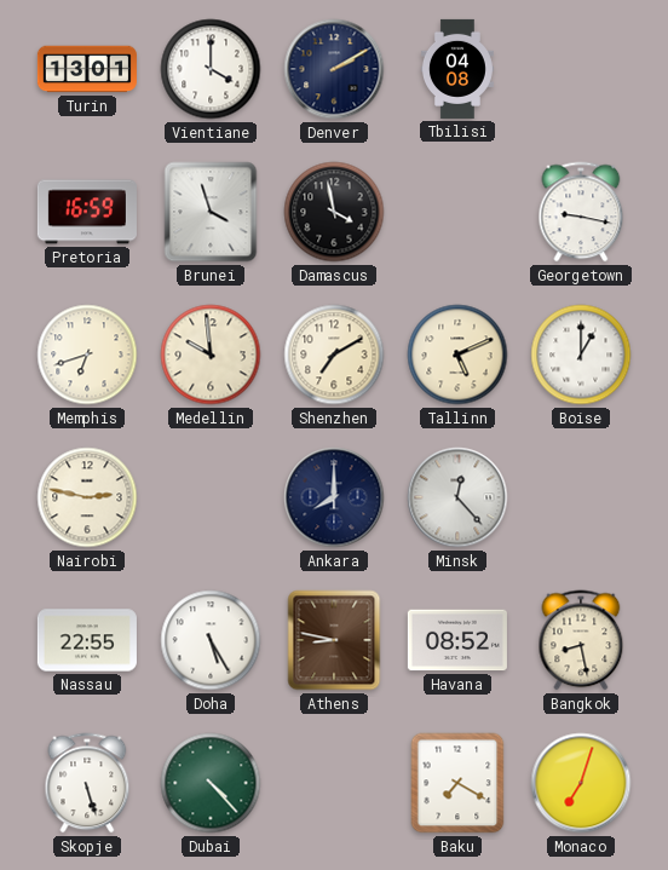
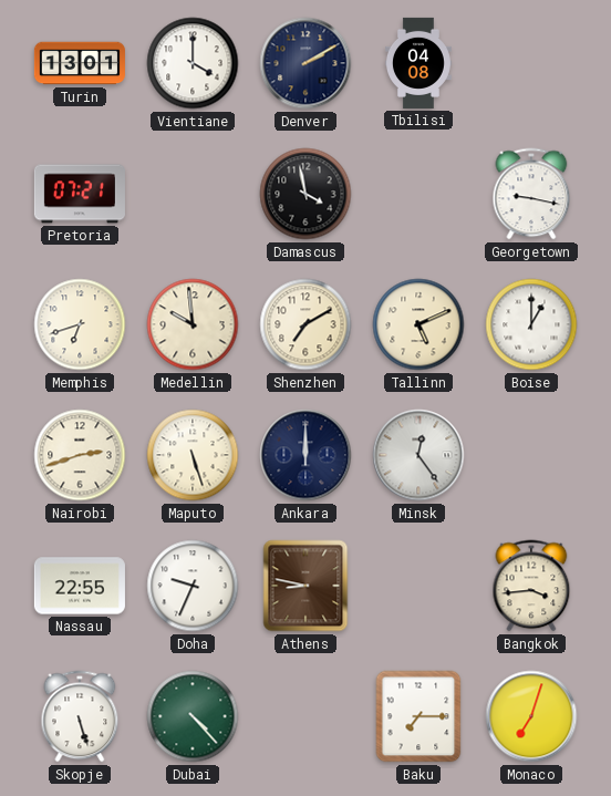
Pretoria: 16:59 -> 07:21 (80, 194)
Brunei: 3:57 -> none (211, 212)
Nairobi: 2:47 -> 2:42 (80, 455)
Maputo: none -> 5:27 (193, 455)
Ankara: 8:00 -> 12:00 (305, 455)
Minsk: 12:23 -> 12:24 (418, 455)
Doha: 5:25 -> 9:34 (193, 586)
Havana: 08:52 -> none (457, 640)
Bangkok: 8:28 -> 3:44 (531, 586)
Baku: 7:20 -> 7:15 (418, 716)
